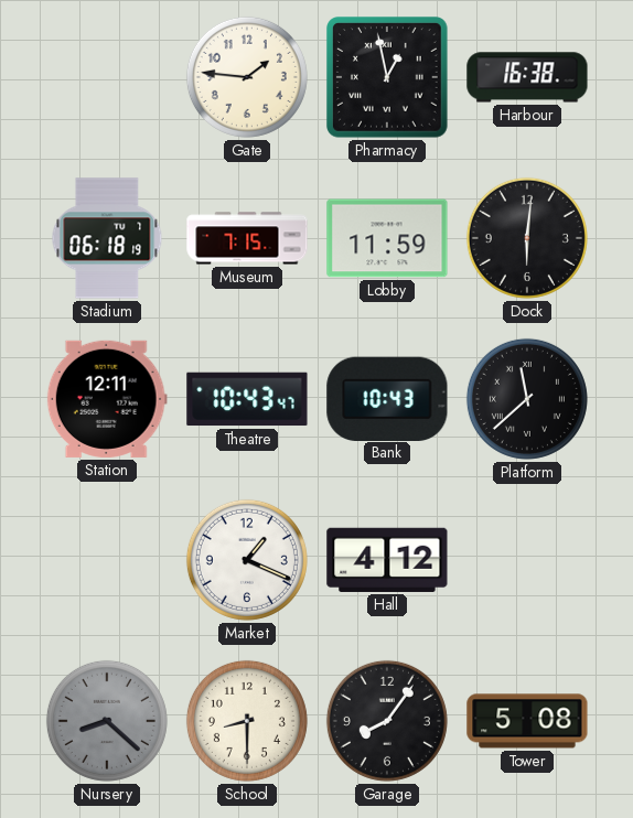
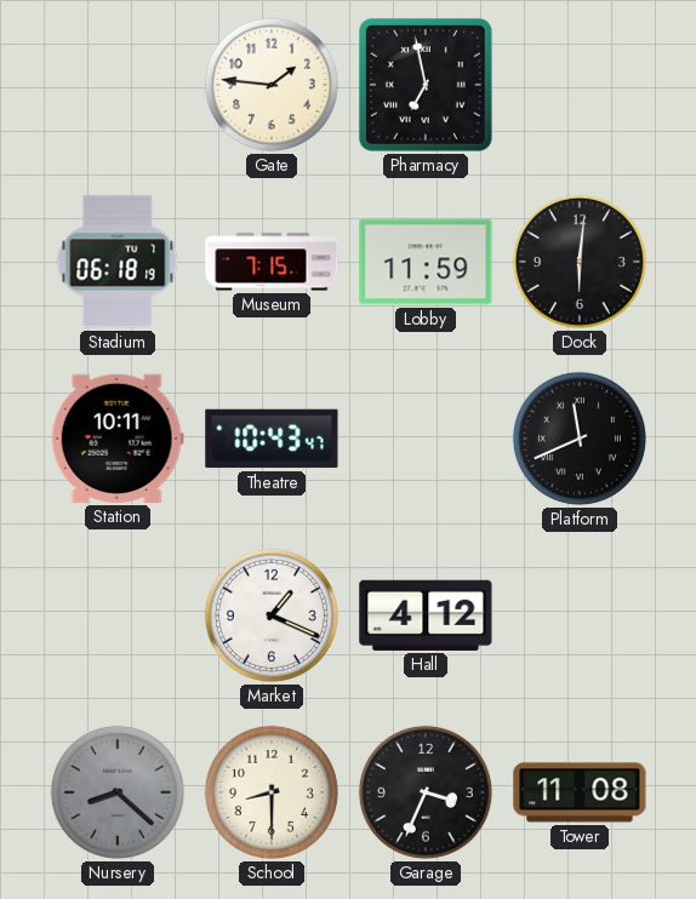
Pharmacy: 12:58 -> 6:58 (427, 86)
Harbour: 16:38 -> none (527, 77)
Station: 12:11 -> 10:11 (118, 439)
Bank: 10:43 -> none (387, 398)
Platform: 11:38 -> 11:41 (580, 439)
Garage: 8:06 -> 3:34 (426, 792)
Tower: 5:08 -> 11:08 (580, 792)
